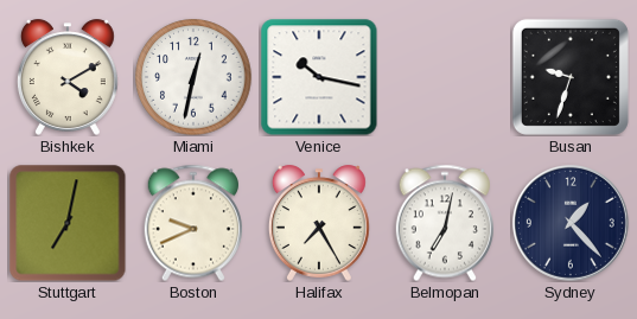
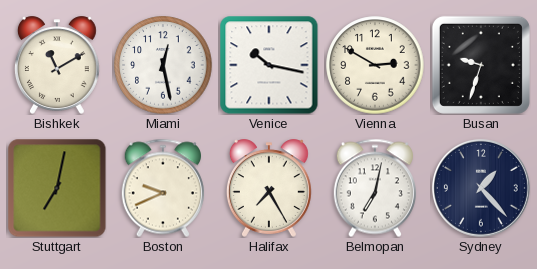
Bishkek: 4:10 -> 11:10 (57, 65)
Miami: 12:32 -> 12:28 (163, 65)
Vienna: none -> 2:50 (375, 65)
